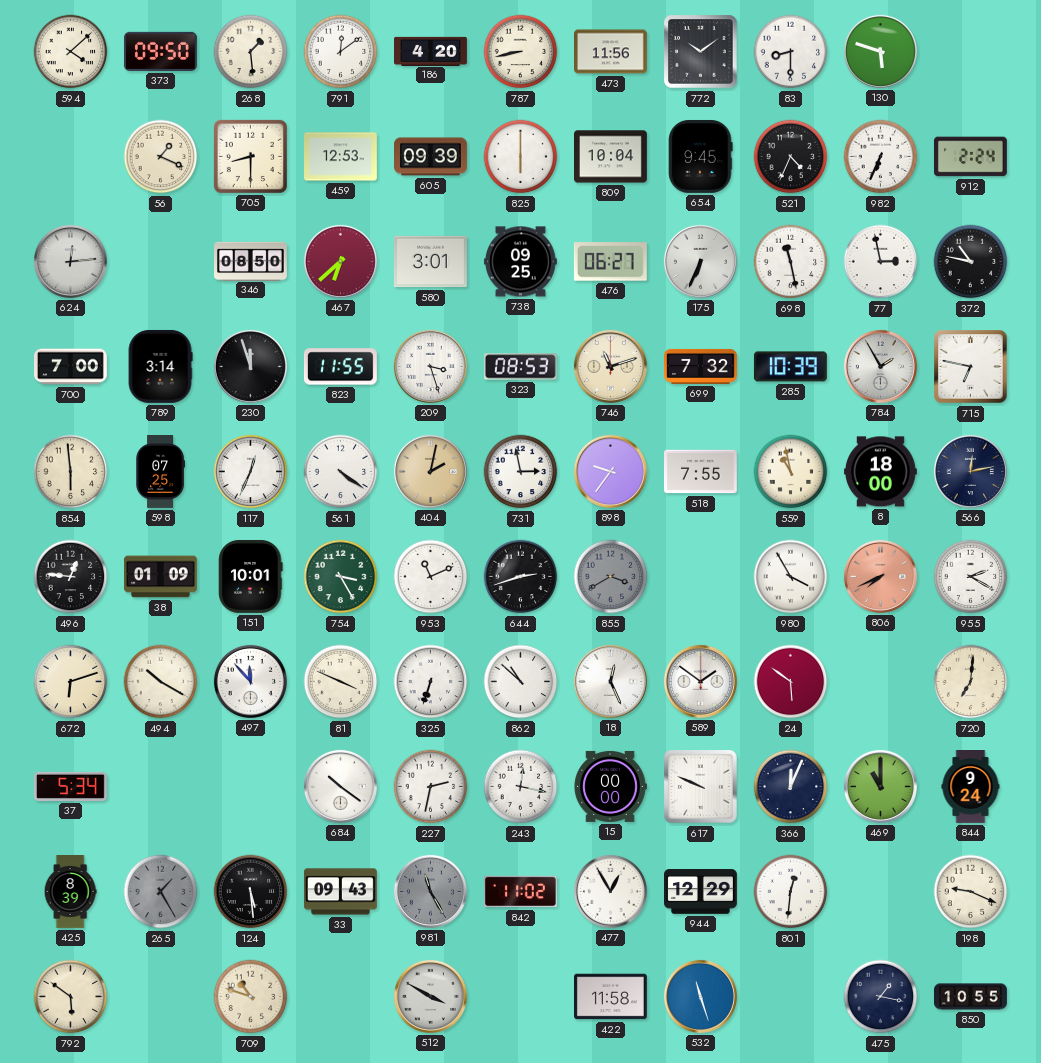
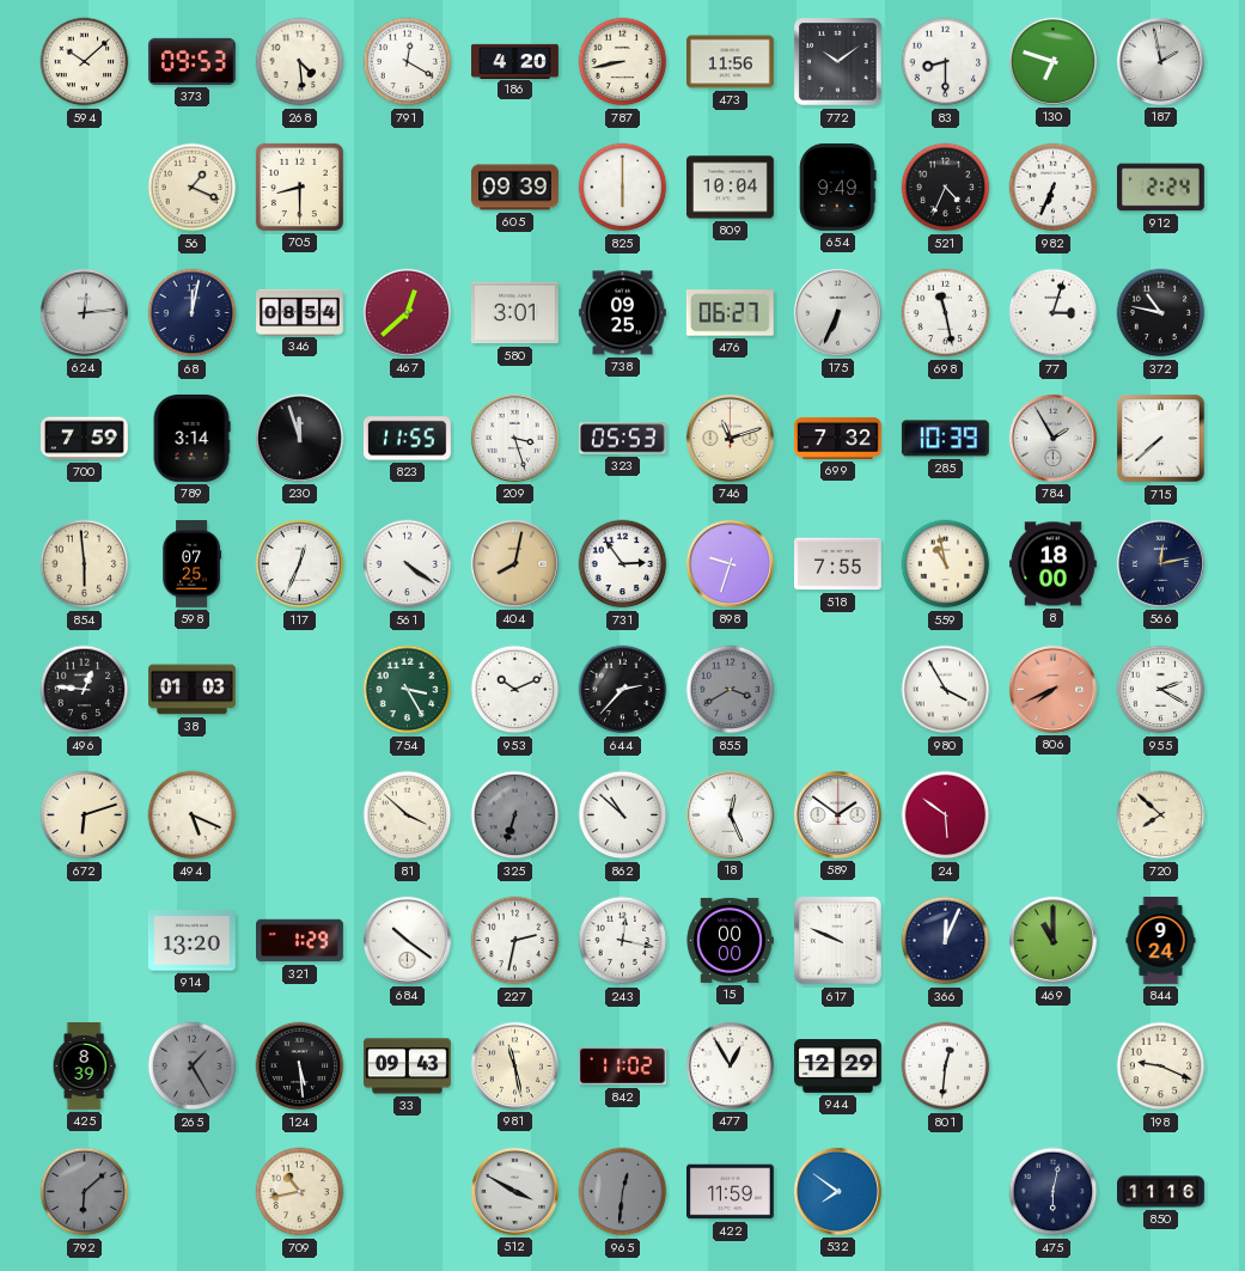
594: 4:08 -> 10:08 (85, 62)
373: 09:50 -> 09:53 (191, 61)
268: 1:29 -> 4:29 (300, 62)
791: 12:09 -> 12:20 (408, 62)
130: 5:48 -> 6:48 (1052, 61)
187: none -> 1:58 (1160, 61)
459: 12:53 -> none (341, 157)
654: 9:45 -> 9:49 (838, 187)
68: none -> 12:02 (193, 313)
346: 08:50 -> 08:54 (300, 312)
467: 6:38 -> 12:38 (407, 312)
77: 2:58 -> 3:03 (1054, 313)
700: 7:00 -> 7:59 (85, 439)
323: 08:53 -> 05:53 (622, 439)
715: 6:47 -> 7:38 (1161, 439)
404: 2:02 -> 8:02 (514, 563)
731: 2:58 -> 2:54 (623, 564)
898: 9:36 -> 9:33 (730, 563)
38: 01:09 -> 01:03 (193, 690)
151: 10:01 -> none (251, 576)
953: 11:11 -> 10:11 (515, 690)
644: 2:42 -> 2:37 (623, 690)
494: 10:20 -> 5:19 (193, 815)
497: 11:53 -> none (250, 681)
81: 3:49 -> 3:52 (408, 815)
325 dial: white -> grey (515, 815)
720: 7:01 -> 7:52 (1161, 815)
37: 5:34 -> none (70, 786)
914: none -> 13:20 (191, 941)
321: none -> 1:29 (300, 941)
981: 11:25 -> 11:28 (514, 1065)
981 dial: grey -> cream (514, 1065)
792: 5:51 -> 6:08 (85, 1192)
792 dial: cream -> grey (85, 1192)
709: 10:48 -> 10:43 (300, 1192)
965: none -> 12:31 (623, 1192)
422: 11:58 -> 11:59 (731, 1192)
532: 11:27 -> 7:51 (837, 1191)
475: 1:17 -> 6:02 (1054, 1192)
850: 10:55 -> 11:16 (1161, 1192)
